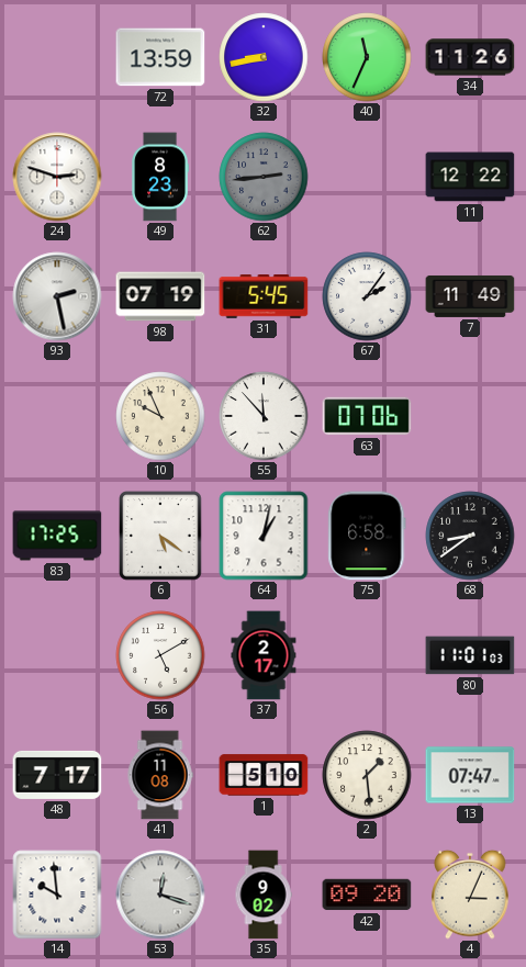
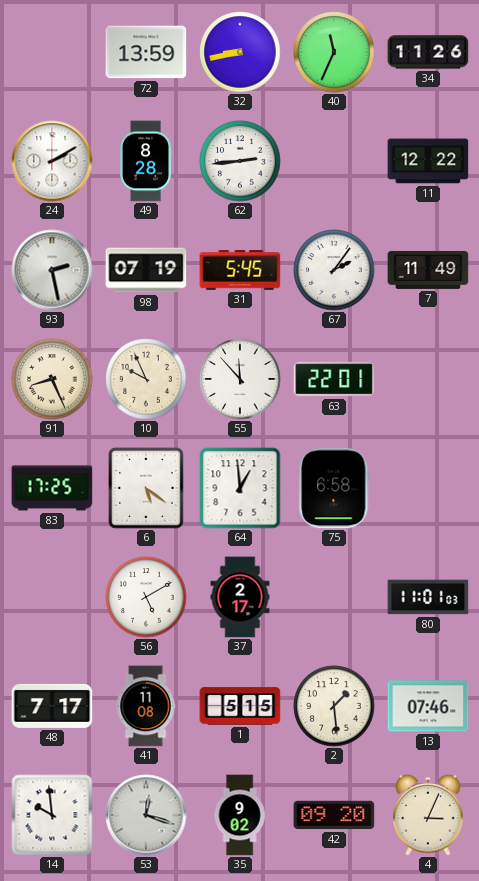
24: 2:48 -> 2:10 (52, 161)
49: 8:23 -> 8:28 (145, 161)
62 dial: grey -> white (240, 161)
91: none -> 8:26 (52, 379)
63: 07:06 -> 22:01 (334, 379)
64: 1:02 -> 12:59 (240, 488)
68: 8:39 -> none (470, 536)
1: 5:10 -> 5:15 (240, 706)
13: 07:47 -> 07:46 (428, 706)
